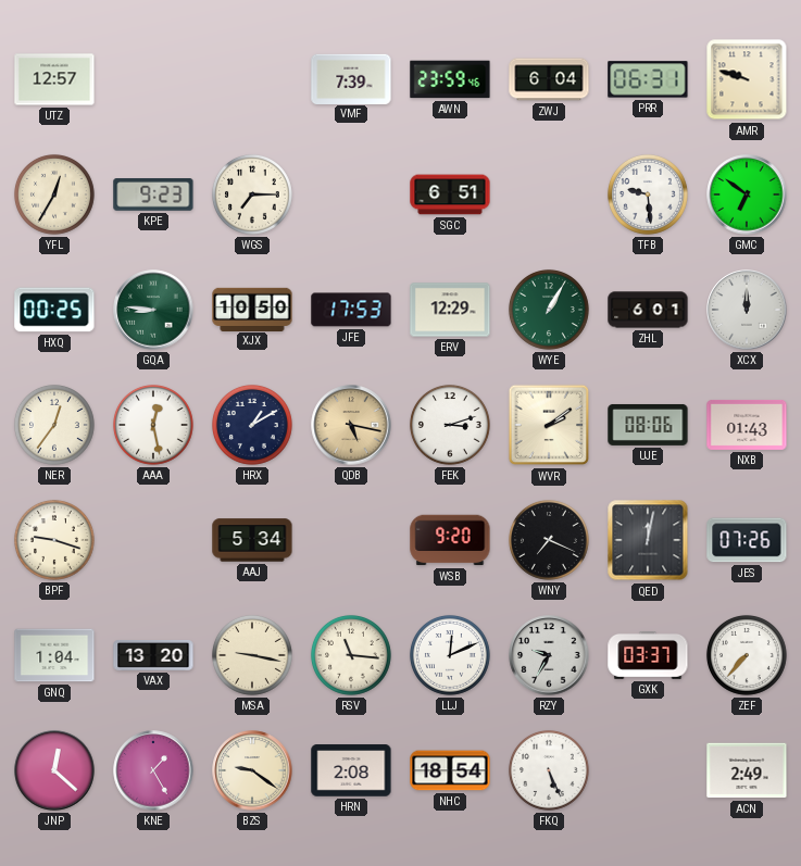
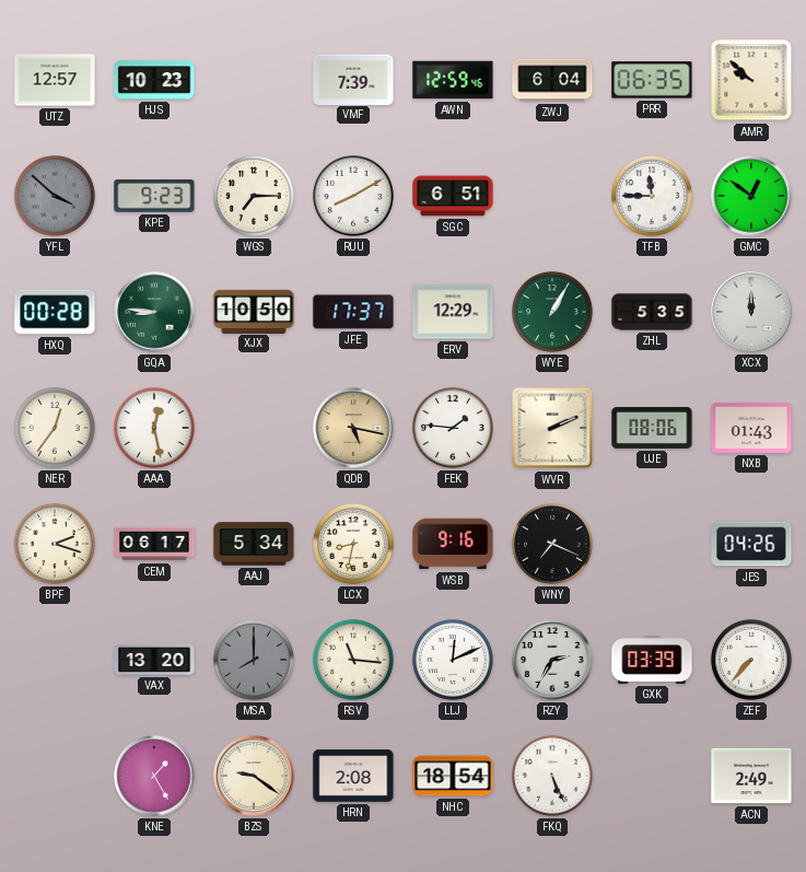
HJS: none -> 10:23 (154, 80)
AWN: 23:59 -> 12:59 (453, 80)
PRR: 06:31 -> 06:35 (652, 80)
AMR: 9:48 -> 9:52 (751, 80)
YFL: 12:35 -> 3:52 (55, 196)
YFL dial: cream -> grey (55, 196)
RUU: none -> 8:10 (353, 196)
TFB: 9:29 -> 11:45 (652, 196)
GMC: 6:51 -> 12:51 (751, 196)
HXQ: 00:25 -> 00:28 (55, 312)
JFE: 17:53 -> 17:37 (353, 312)
ZHL: 6:01 -> 5:35 (652, 312)
HRX: 1:10 -> none (252, 425)
FEK: 3:12 -> 1:46 (453, 428)
WVR: 2:09 -> 2:11 (552, 428)
BPF: 9:18 -> 2:18 (55, 544)
CEM: none -> 06:17 (154, 544)
LCX: none -> 8:32 (353, 544)
WSB: 9:20 -> 9:16 (453, 544)
QED: 12:02 -> none (648, 540)
JES: 07:26 -> 04:26 (751, 544)
GNQ: 1:04 -> none (54, 655)
MSA: 9:17 -> 8:00 (254, 660)
MSA dial: cream -> grey (254, 660)
RZY: 9:35 -> 2:35 (552, 660)
GXK: 03:37 -> 03:39 (652, 661)
JNP: 12:22 -> none (54, 770)
